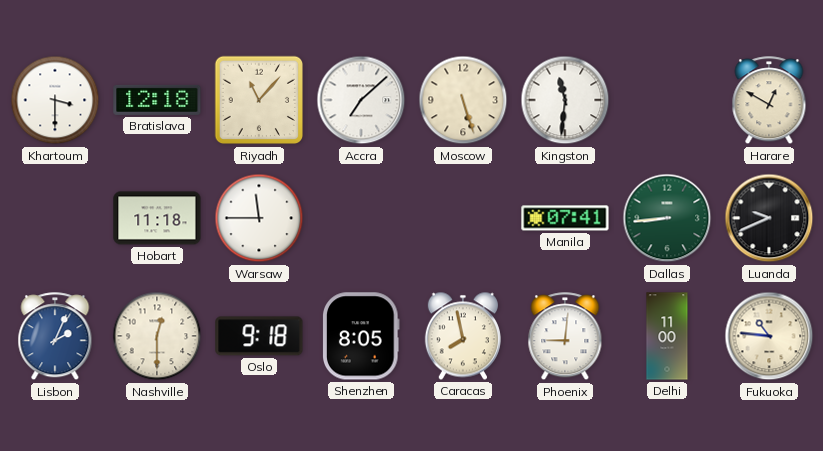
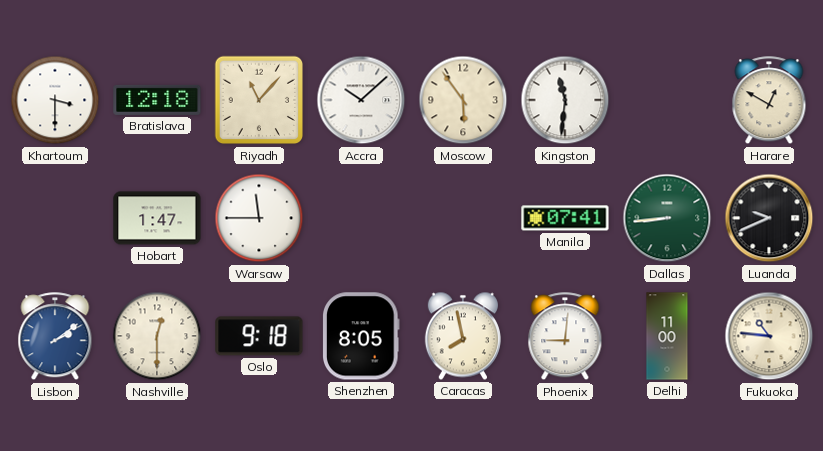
Accra: 7:08 -> 10:08 (361, 100)
Moscow: 5:27 -> 5:54 (463, 100)
Hobart: 11:18 -> 1:47 (157, 218)
Lisbon: 2:04 -> 2:09 (55, 337)
